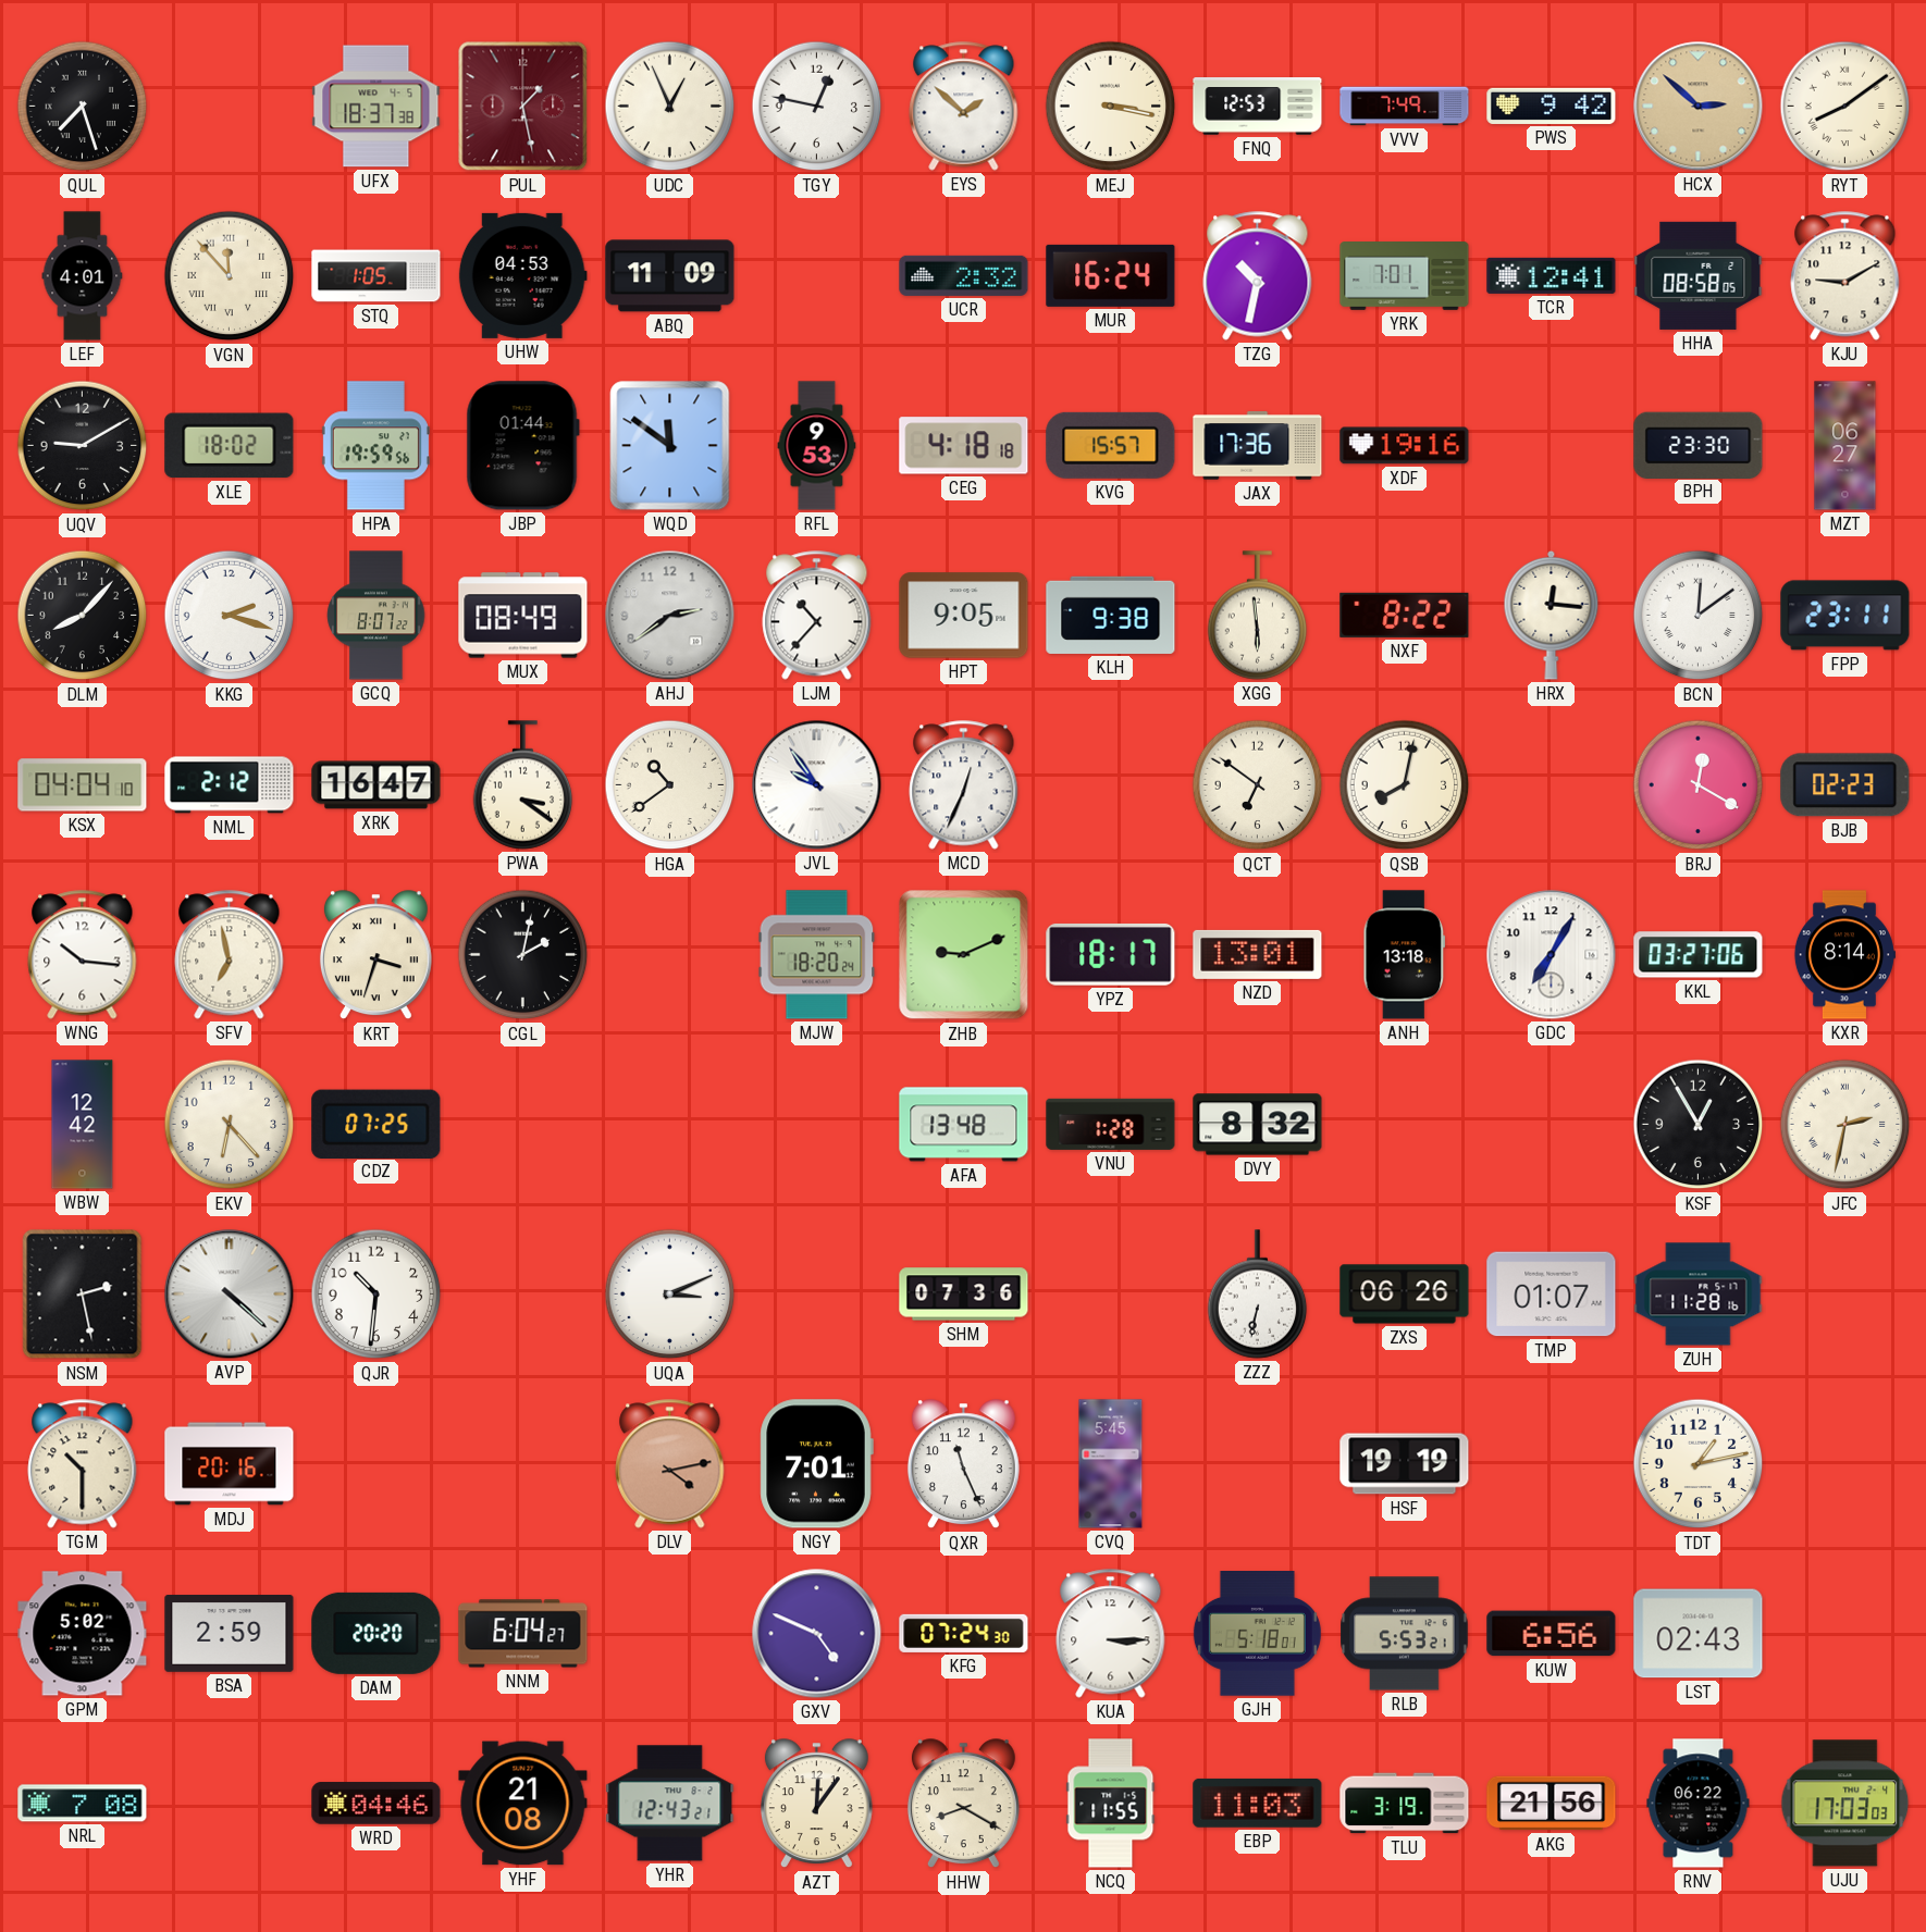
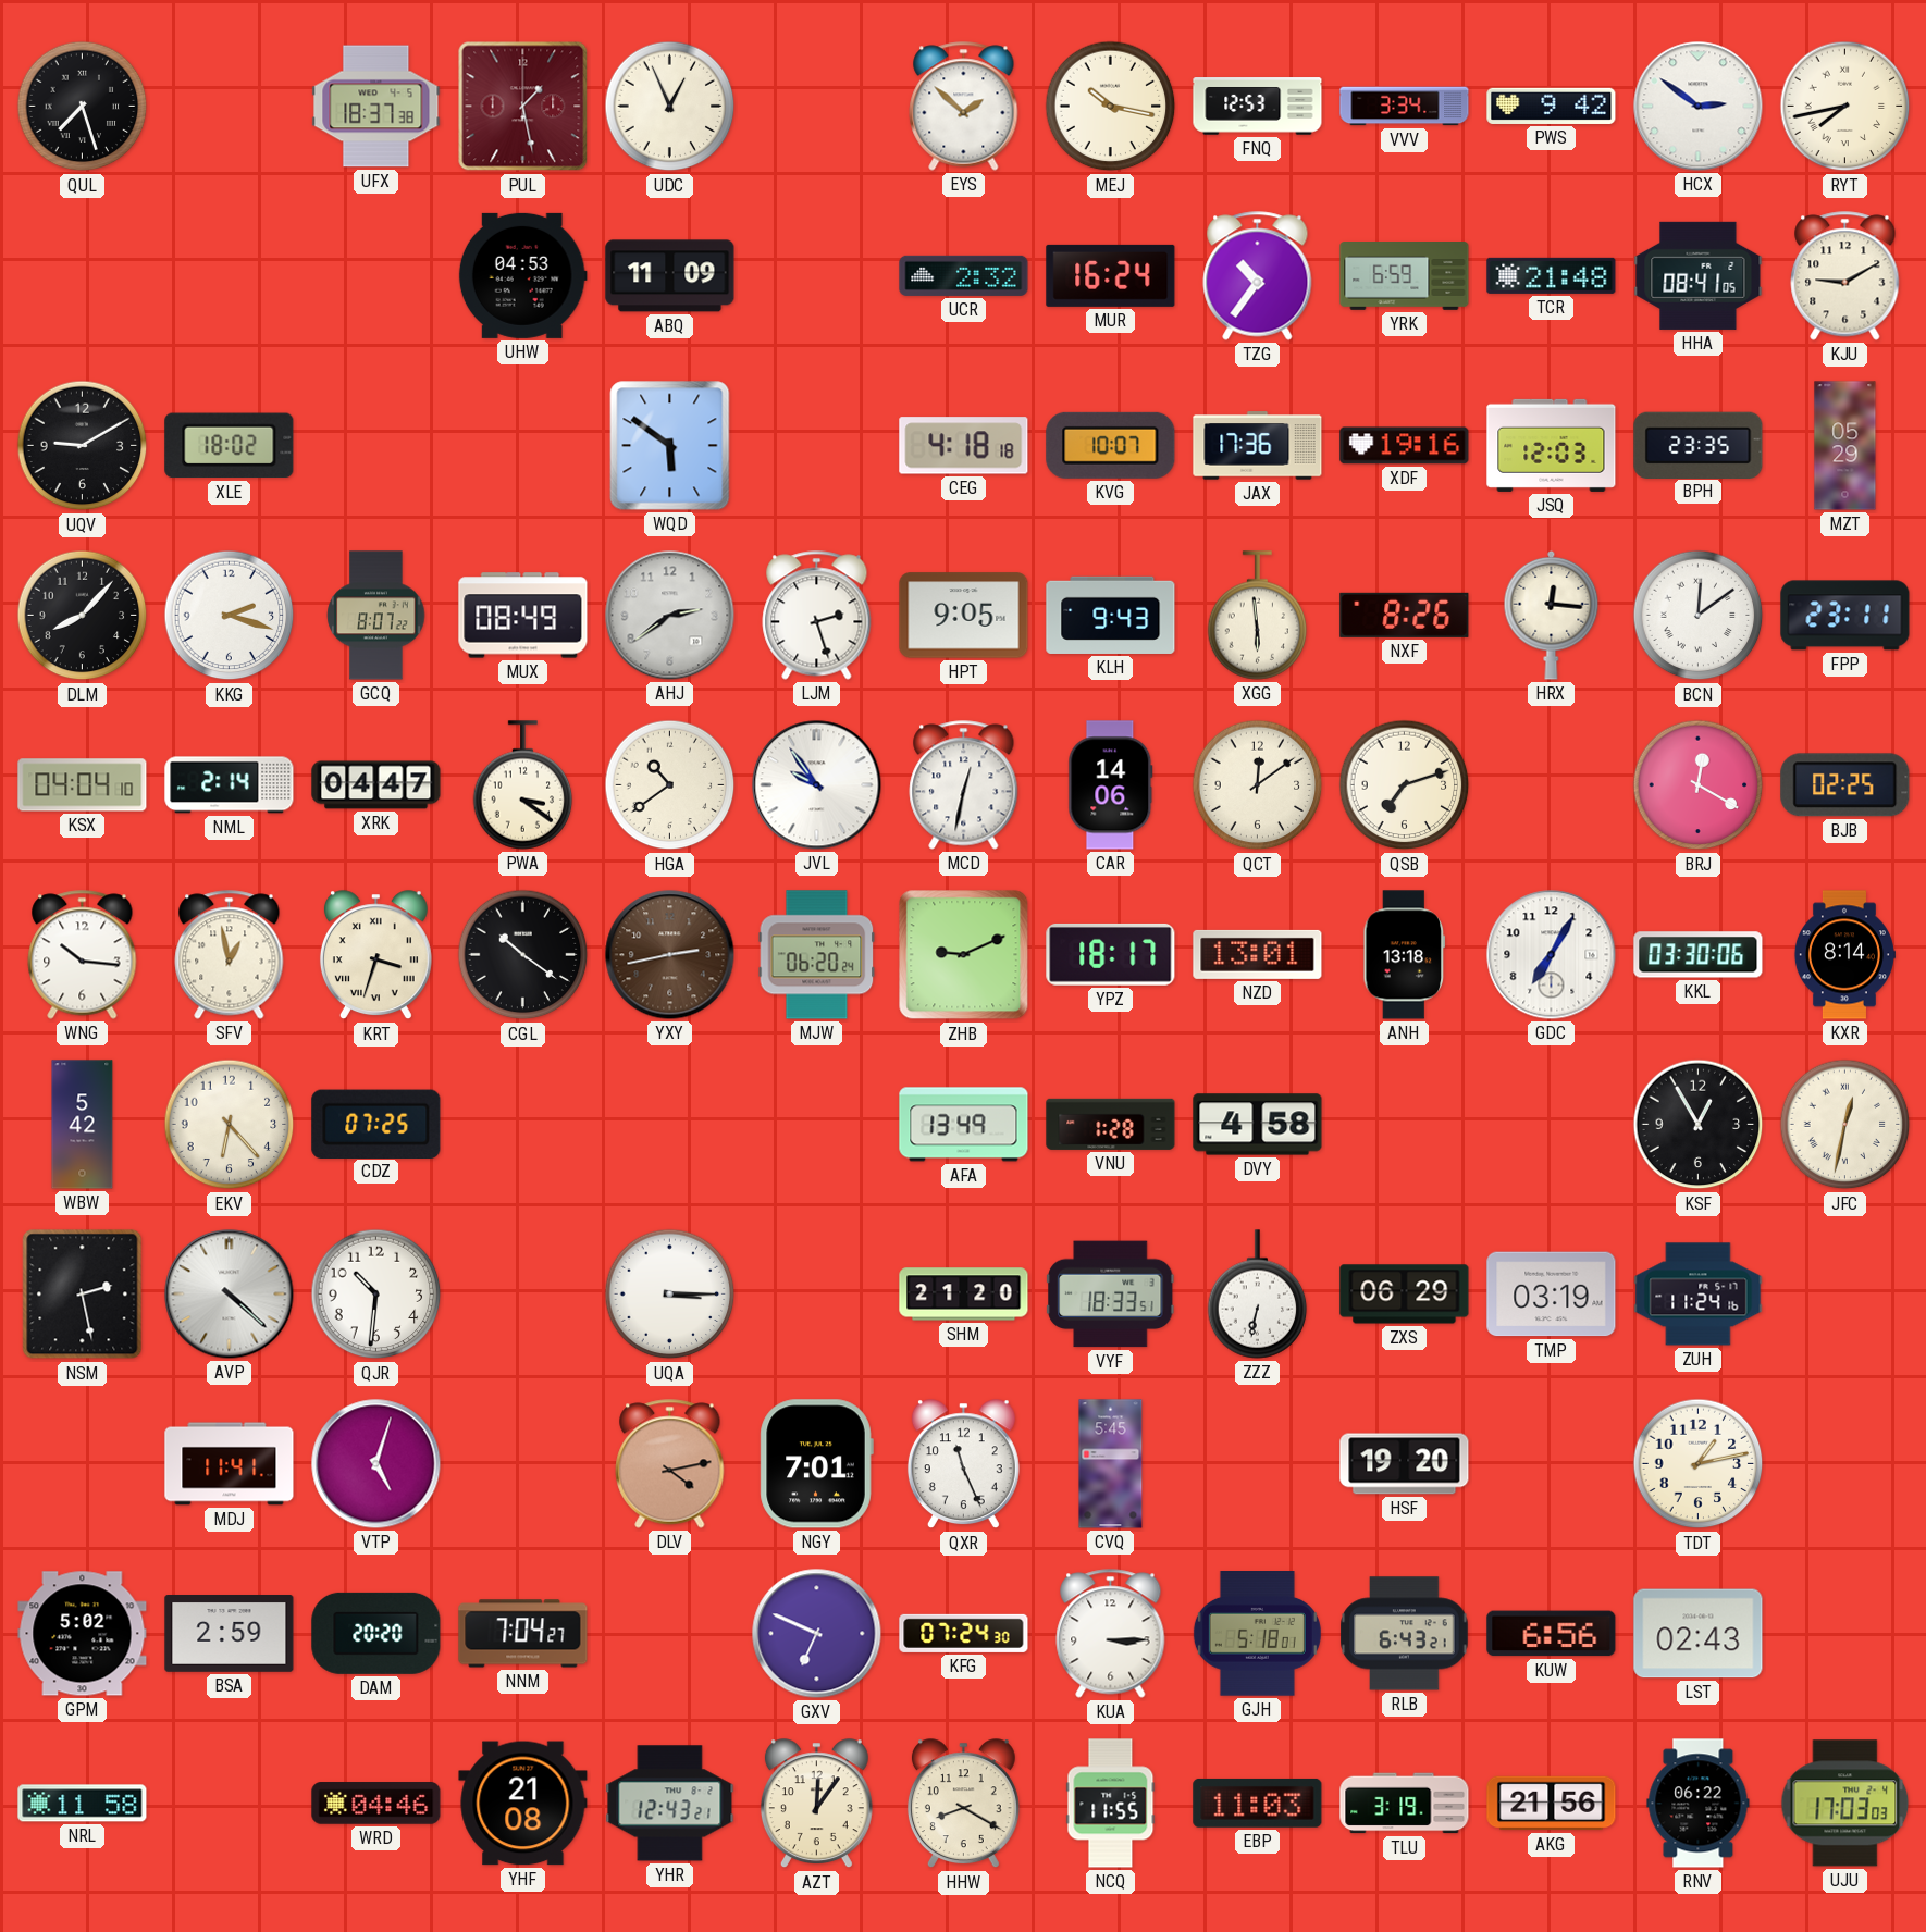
TGY: 12:47 -> none (817, 107)
MEJ: 3:17 -> 10:17 (1111, 107)
VVV: 7:49 -> 3:34 (1405, 107)
HCX: 2:52 -> 2:51 (1699, 107)
HCX dial: champagne -> white (1699, 107)
RYT: 8:09 -> 7:43 (1845, 107)
LEF: 4:01 -> none (83, 276)
VGN: 11:53 -> none (230, 276)
STQ: 1:05 -> none (376, 276)
TZG: 10:32 -> 10:36 (1258, 276)
YRK: 7:01 -> 6:59 (1405, 276)
TCR: 12:41 -> 21:48 (1552, 275)
HHA: 08:58 -> 08:41 (1699, 275)
HPA: 19:59 -> none (375, 446)
JBP: 01:44 -> none (522, 446)
WQD: 11:51 -> 5:51 (670, 446)
RFL: 9:53 -> none (817, 446)
KVG: 15:57 -> 10:07 (1111, 445)
JSQ: none -> 12:03 (1552, 445)
BPH: 23:30 -> 23:35 (1699, 445)
MZT: 06:27 -> 05:29 (1845, 446)
LJM: 10:37 -> 2:27 (817, 616)
KLH: 9:38 -> 9:43 (1111, 615)
NXF: 8:22 -> 8:26 (1405, 615)
NML: 2:12 -> 2:14 (230, 785)
XRK: 16:47 -> 04:47 (376, 785)
MCD: 12:34 -> 12:32 (964, 785)
CAR: none -> 14:06 (1111, 785)
QCT: 6:51 -> 12:09 (1258, 785)
QSB: 8:02 -> 7:12 (1405, 785)
BJB: 02:23 -> 02:25 (1845, 785)
SFV: 6:58 -> 12:58 (230, 955)
CGL: 2:02 -> 10:21 (523, 955)
YXY: none -> 2:43 (670, 955)
MJW: 18:20 -> 06:20 (817, 955)
KKL: 03:27 -> 03:30 (1699, 955)
WBW: 12:42 -> 5:42 (83, 1125)
AFA: 13:48 -> 13:49 (964, 1125)
DVY: 8:32 -> 4:58 (1258, 1125)
JFC: 2:32 -> 12:32 (1845, 1125)
UQA: 3:11 -> 3:15 (670, 1295)
SHM: 07:36 -> 21:20 (964, 1295)
VYF: none -> 18:33 (1111, 1295)
ZXS: 06:26 -> 06:29 (1405, 1295)
TMP: 01:07 -> 03:19 (1552, 1295)
ZUH: 11:28 -> 11:24 (1699, 1295)
TGM: 10:30 -> none (83, 1464)
MDJ: 20:16 -> 11:41 (230, 1464)
VTP: none -> 5:03 (376, 1464)
HSF: 19:19 -> 19:20 (1405, 1464)
NNM: 6:04 -> 7:04 (523, 1634)
GXV: 4:49 -> 6:49 (817, 1634)
RLB: 5:53 -> 6:43 (1405, 1634)
NRL: 7:08 -> 11:58 (83, 1804)
